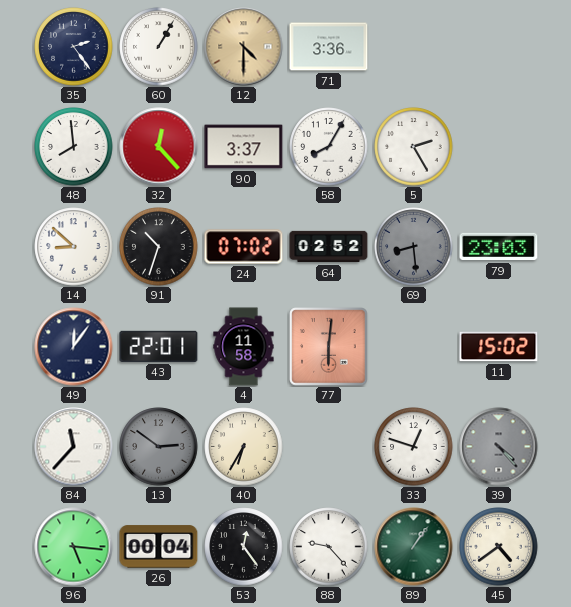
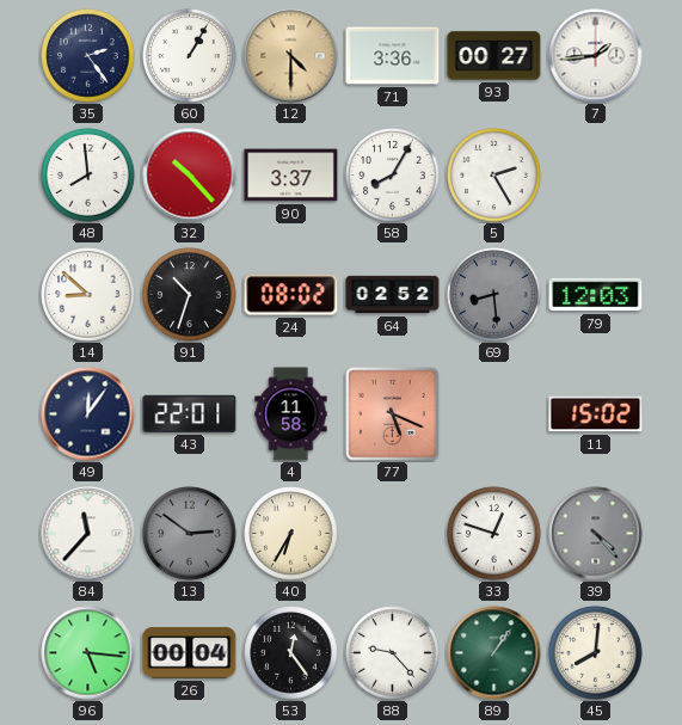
93: none -> 00:27 (494, 56)
7: none -> 1:44 (596, 56)
32: 12:23 -> 10:23 (190, 176)
24: 07:02 -> 08:02 (291, 295)
79: 23:03 -> 12:03 (596, 295)
77: 6:01 -> 5:19 (393, 414)
45: 4:39 -> 8:01 (596, 653)
